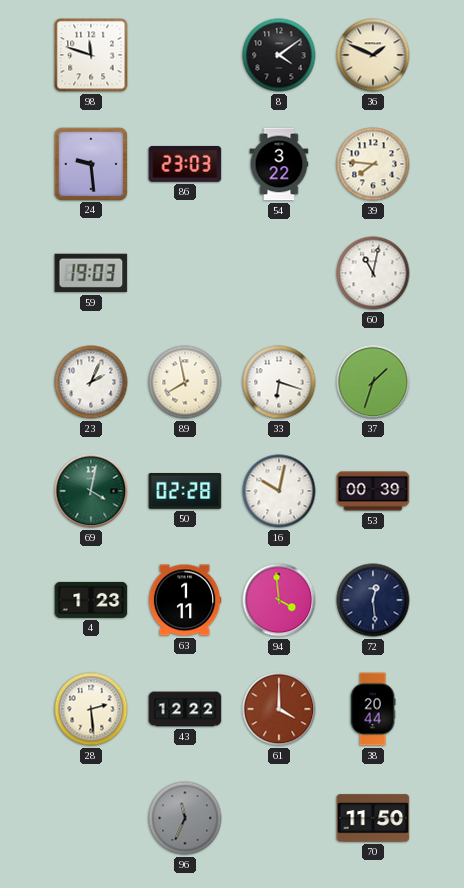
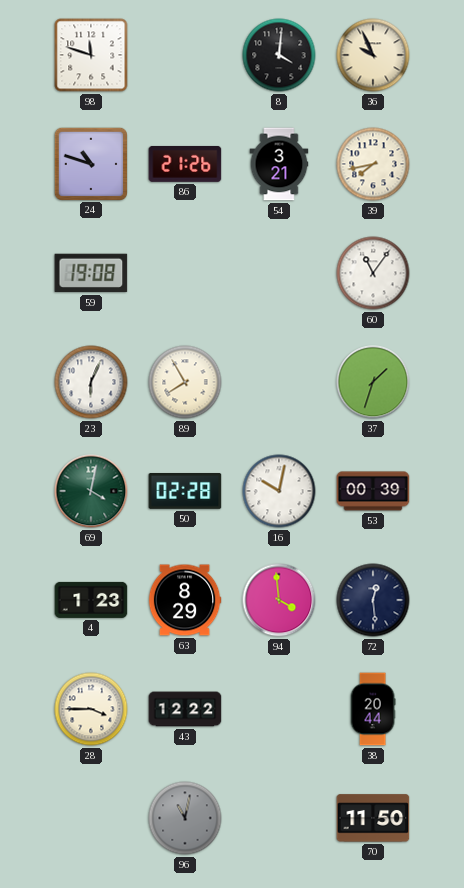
8: 4:09 -> 4:01 (279, 55)
36: 1:49 -> 9:56 (373, 55)
24: 9:29 -> 10:48 (90, 163)
86: 23:03 -> 21:26 (185, 164)
54: 3:22 -> 3:21 (279, 164)
39: 7:46 -> 7:43 (373, 164)
59: 19:03 -> 19:08 (91, 273)
60: 11:02 -> 11:06 (373, 273)
23: 2:04 -> 6:04 (91, 382)
89: 7:58 -> 7:55 (185, 382)
33: 6:18 -> none (279, 382)
63: 1:11 -> 8:29 (185, 600)
28: 2:29 -> 3:45 (91, 709)
61: 4:00 -> none (279, 709)
96: 11:34 -> 11:02 (185, 818)
